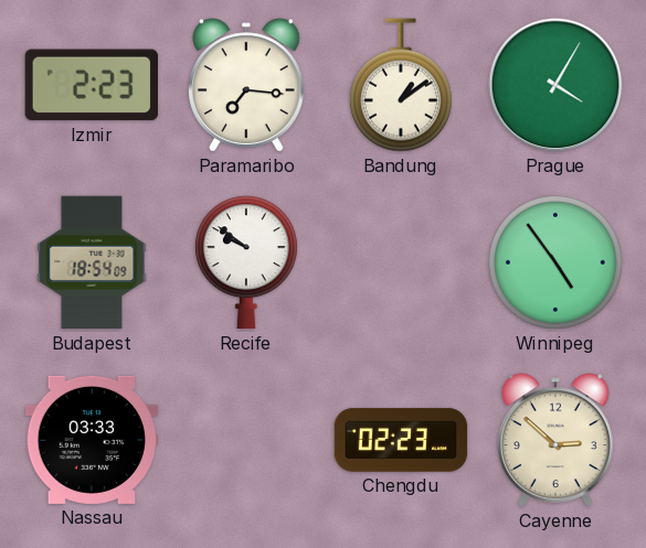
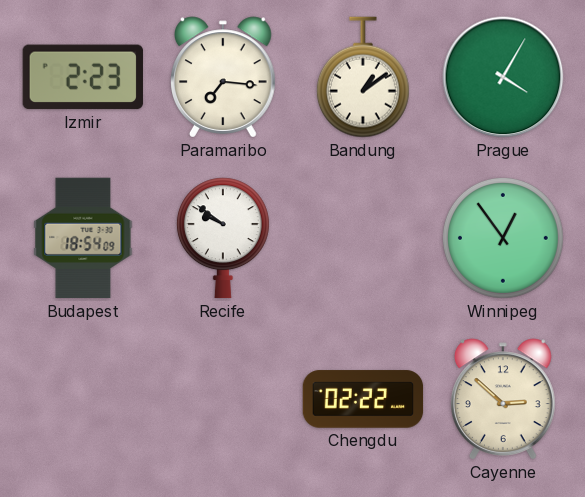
Winnipeg: 4:54 -> 12:54 (503, 238)
Nassau: 03:33 -> none (92, 440)
Chengdu: 02:23 -> 02:22 (363, 399)
